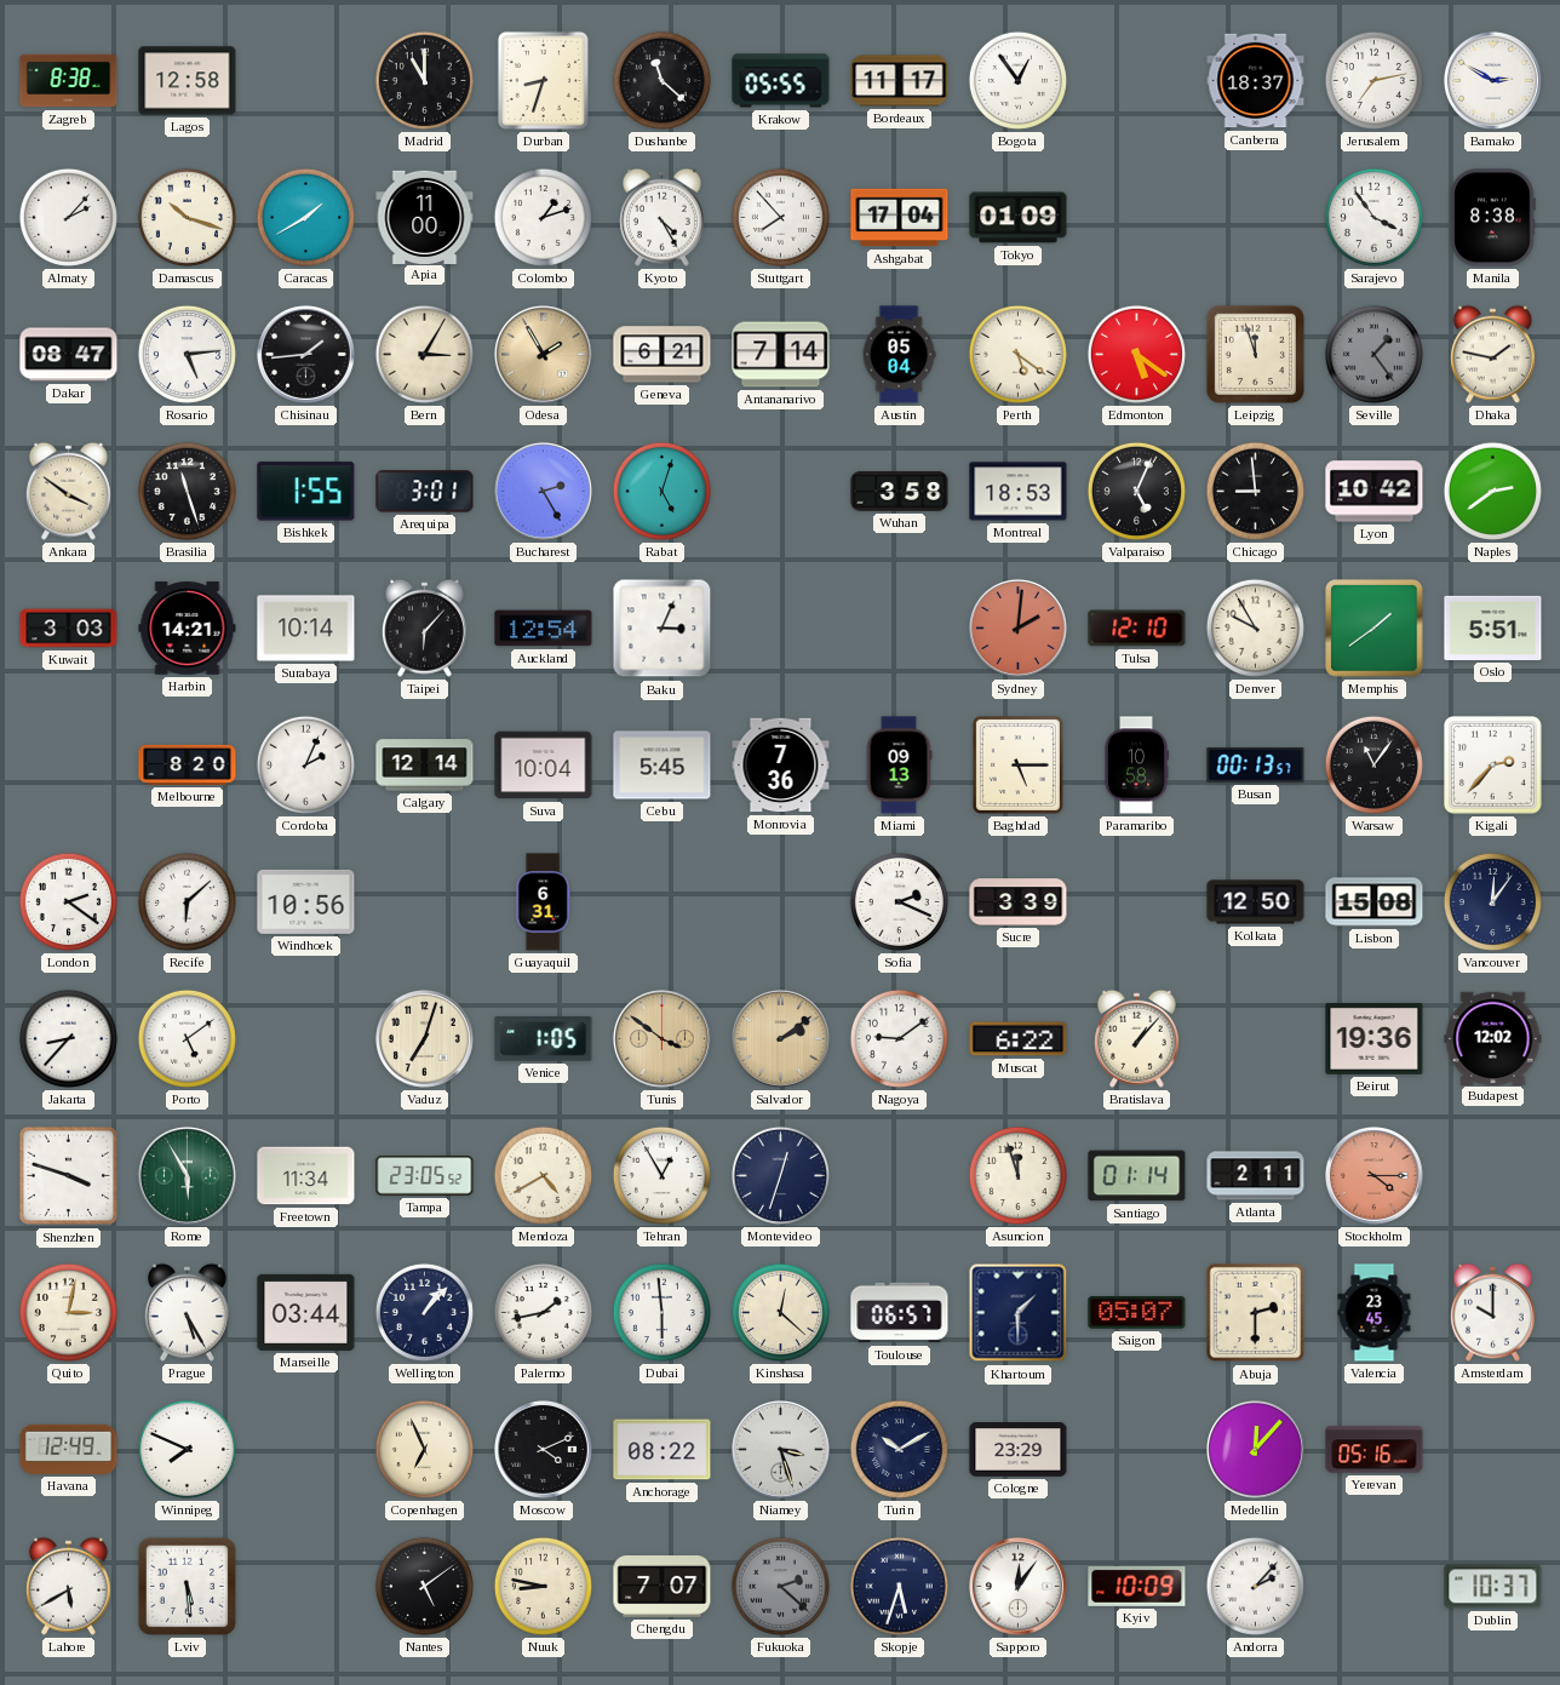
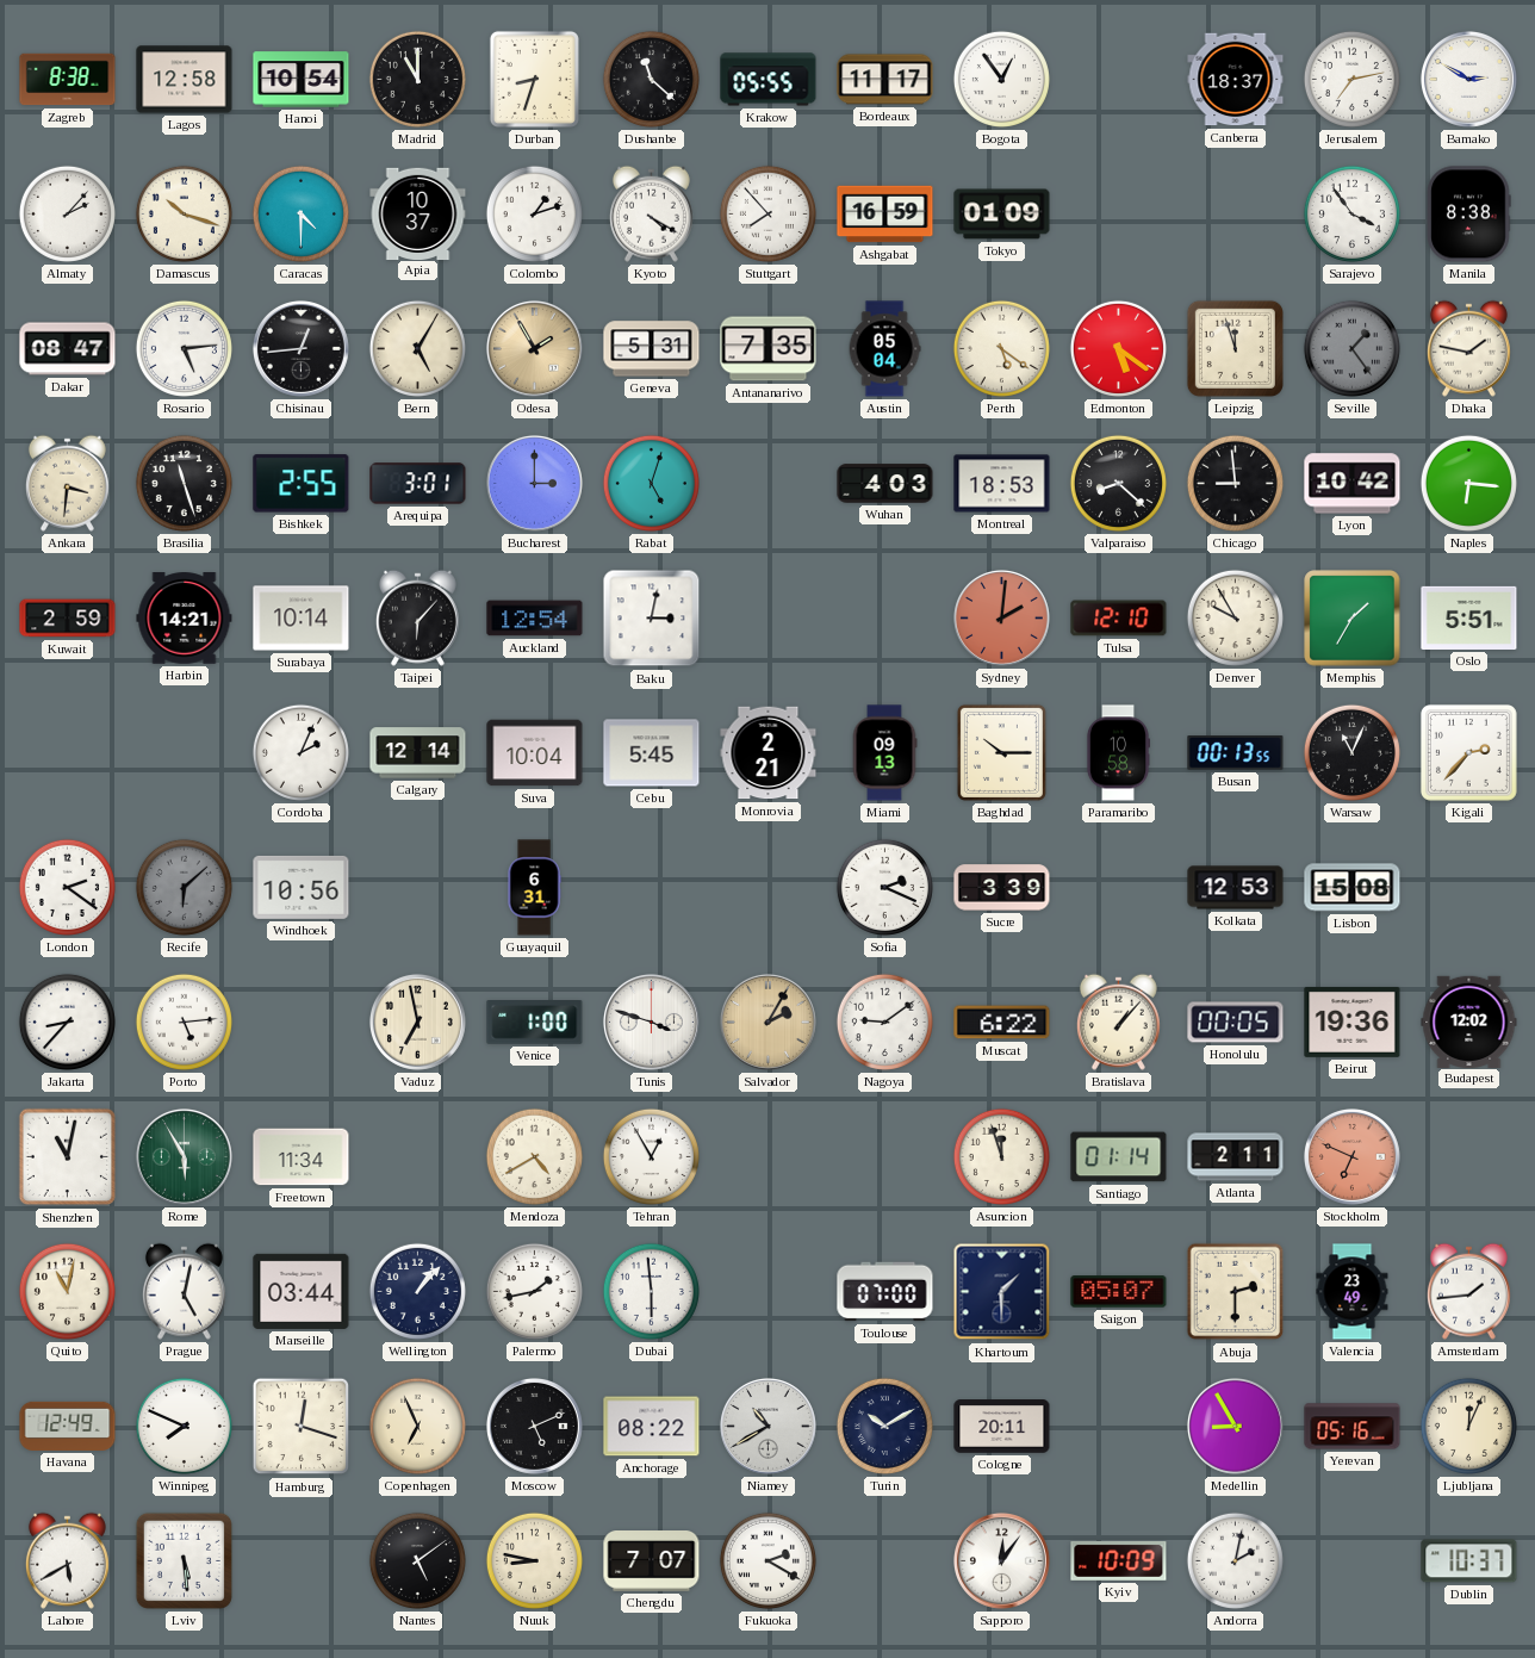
Hanoi: none -> 10:54 (302, 80)
Caracas: 1:40 -> 4:30 (300, 213)
Apia: 11:00 -> 10:37 (418, 213)
Kyoto: 4:25 -> 4:20 (651, 213)
Ashgabat: 17:04 -> 16:59 (885, 215)
Chisinau: 1:44 -> 12:44 (300, 348)
Bern: 3:05 -> 5:05 (417, 348)
Geneva: 6:21 -> 5:31 (652, 349)
Antananarivo: 7:14 -> 7:35 (769, 349)
Ankara: 3:51 -> 3:31 (67, 483)
Bishkek: 1:55 -> 2:55 (302, 484)
Bucharest: 2:25 -> 3:00 (534, 483)
Wuhan: 3:58 -> 4:03 (885, 484)
Valparaiso: 5:04 -> 8:22 (1118, 483)
Naples: 2:39 -> 6:16 (1468, 483)
Kuwait: 3:03 -> 2:59 (68, 619)
Baku: 3:04 -> 3:02 (652, 619)
Memphis: 1:39 -> 1:35 (1353, 619)
Melbourne: 8:20 -> none (188, 764)
Monrovia: 7:36 -> 2:21 (769, 753)
Baghdad: 5:15 -> 10:15 (1001, 752)
Busan: 00:13:57 -> 00:13:55 (1236, 753)
Warsaw: 11:06 -> 11:04 (1351, 752)
Recife dial: white -> grey (184, 887)
Kolkata: 12:50 -> 12:53 (1236, 888)
Vancouver: 12:06 -> none (1492, 901)
Porto: 5:09 -> 5:14 (184, 1021)
Vaduz: 7:03 -> 6:58 (417, 1021)
Venice: 1:05 -> 1:00 (535, 1023)
Tunis: 3:51 -> 3:48 (651, 1021)
Tunis dial: champagne -> white (651, 1021)
Salvador: 2:09 -> 2:05 (767, 1021)
Honolulu: none -> 00:05 (1236, 1023)
Shenzhen: 3:48 -> 11:02 (68, 1157)
Tampa: 23:05 -> none (425, 1176)
Montevideo: 12:33 -> none (780, 1175)
Stockholm: 4:15 -> 6:49 (1351, 1156)
Quito: 3:02 -> 11:02 (67, 1291)
Prague: 5:25 -> 5:02 (184, 1291)
Kinshasa: 12:22 -> none (780, 1312)
Toulouse: 06:57 -> 07:00 (885, 1292)
Valencia: 23:45 -> 23:49 (1353, 1292)
Amsterdam: 10:00 -> 1:44 (1468, 1291)
Hamburg: none -> 12:18 (302, 1427)
Moscow: 4:11 -> 5:11 (534, 1426)
Niamey: 3:27 -> 10:40 (767, 1426)
Cologne: 23:29 -> 20:11 (1002, 1427)
Medellin: 12:07 -> 8:55 (1235, 1426)
Ljubljana: none -> 12:04 (1468, 1426)
Fukuoka: 2:22 -> 2:20 (767, 1560)
Fukuoka dial: grey -> white (767, 1560)
Skopje: 5:33 -> none (899, 1586)
Andorra: 2:07 -> 2:02 (1235, 1560)
